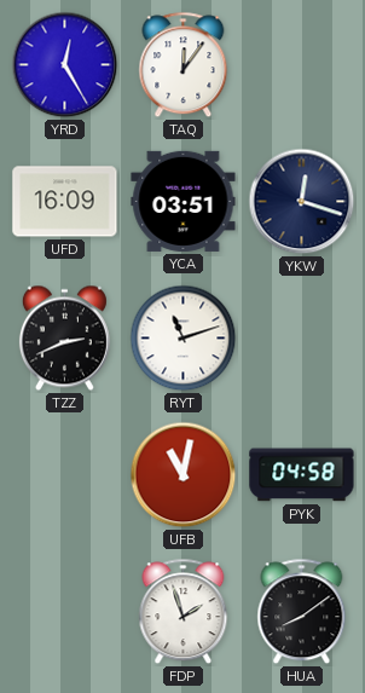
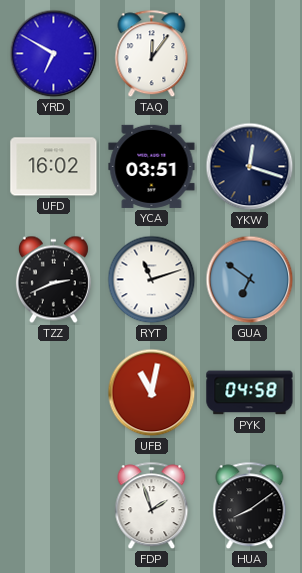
YRD: 12:25 -> 6:50 (54, 54)
UFD: 16:09 -> 16:02 (54, 167)
GUA: none -> 6:51 (250, 280)
